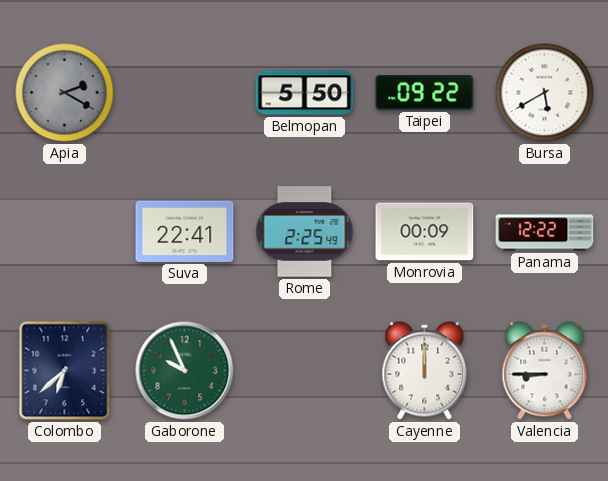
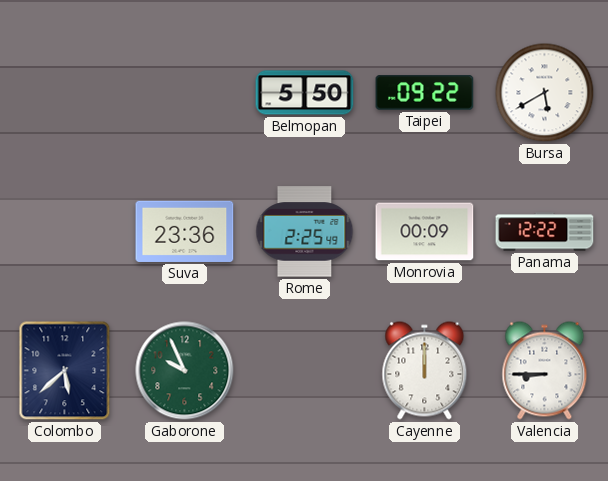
Apia: 2:20 -> none (65, 93)
Suva: 22:41 -> 23:36 (185, 231)
Colombo: 6:38 -> 5:38 (65, 371)
